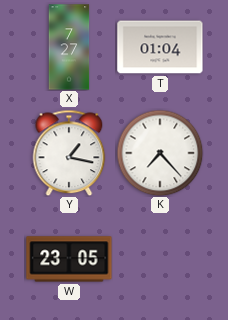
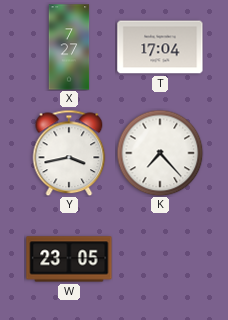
T: 01:04 -> 17:04 (160, 47)
Y: 1:17 -> 3:43 (69, 153)
